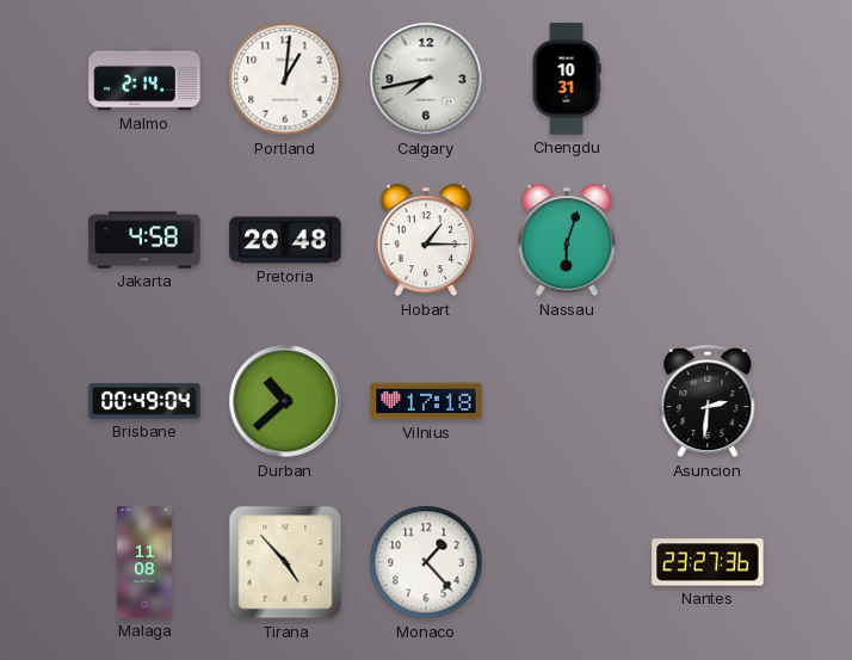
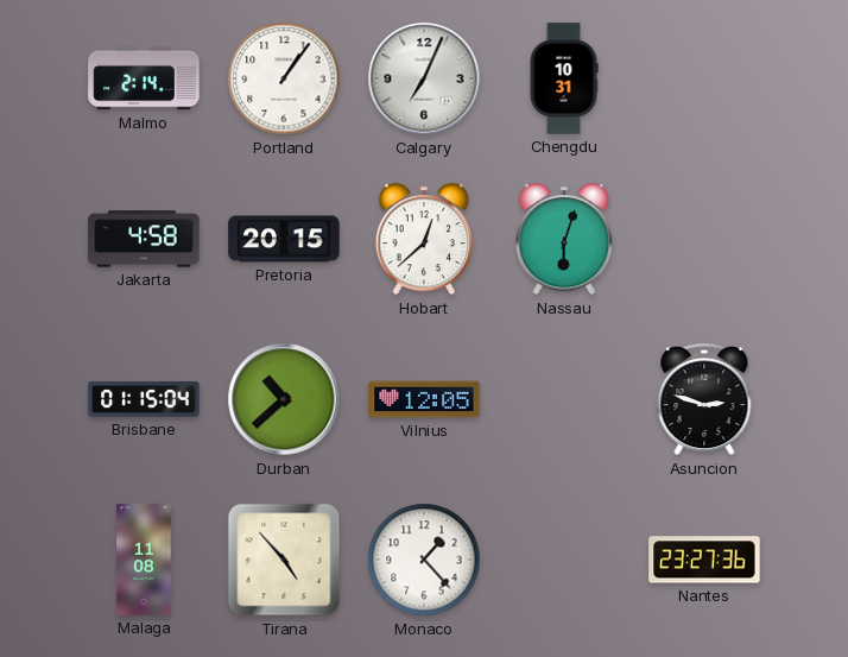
Portland: 1:01 -> 1:06 (284, 78)
Calgary: 7:43 -> 7:04 (424, 78)
Pretoria: 20:48 -> 20:15 (284, 239)
Hobart: 1:15 -> 12:38 (424, 240)
Brisbane: 00:49 -> 01:15 (144, 399)
Vilnius: 17:18 -> 12:05 (424, 399)
Asuncion: 2:31 -> 2:48 (704, 400)
